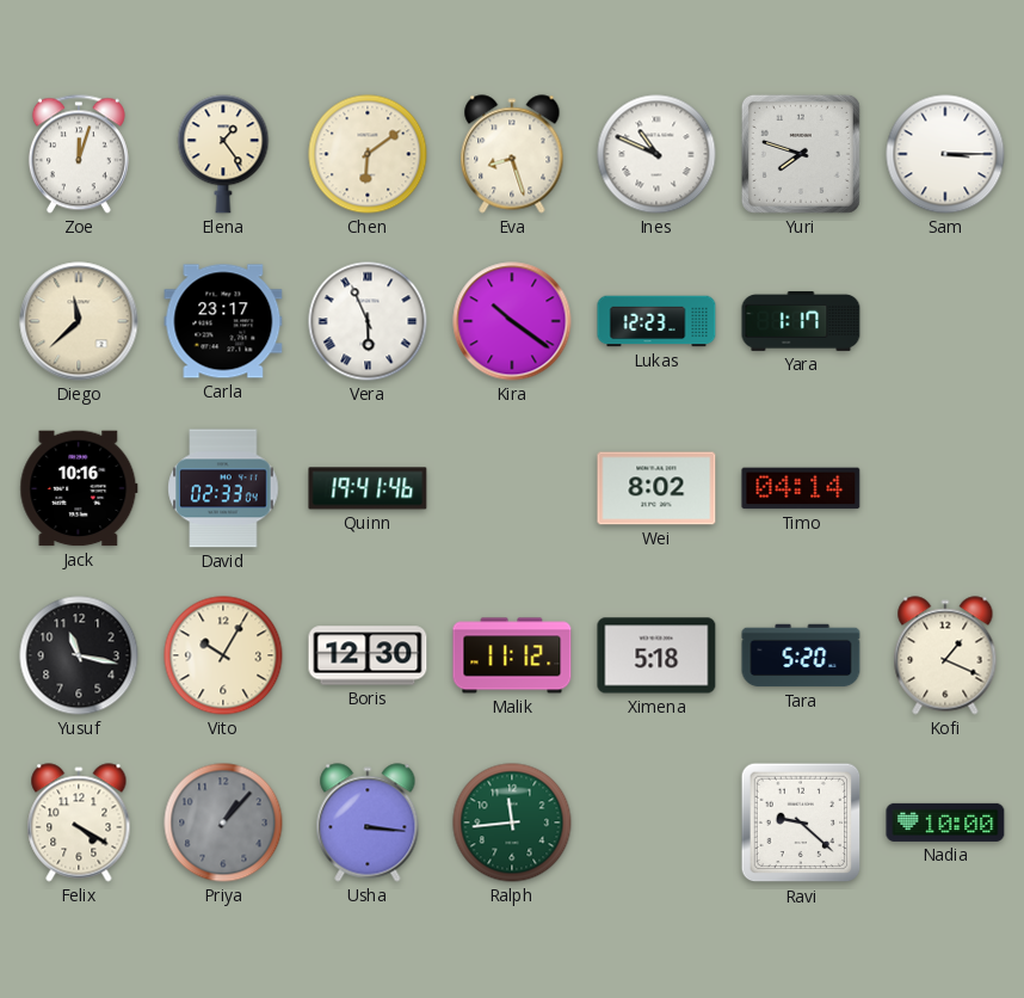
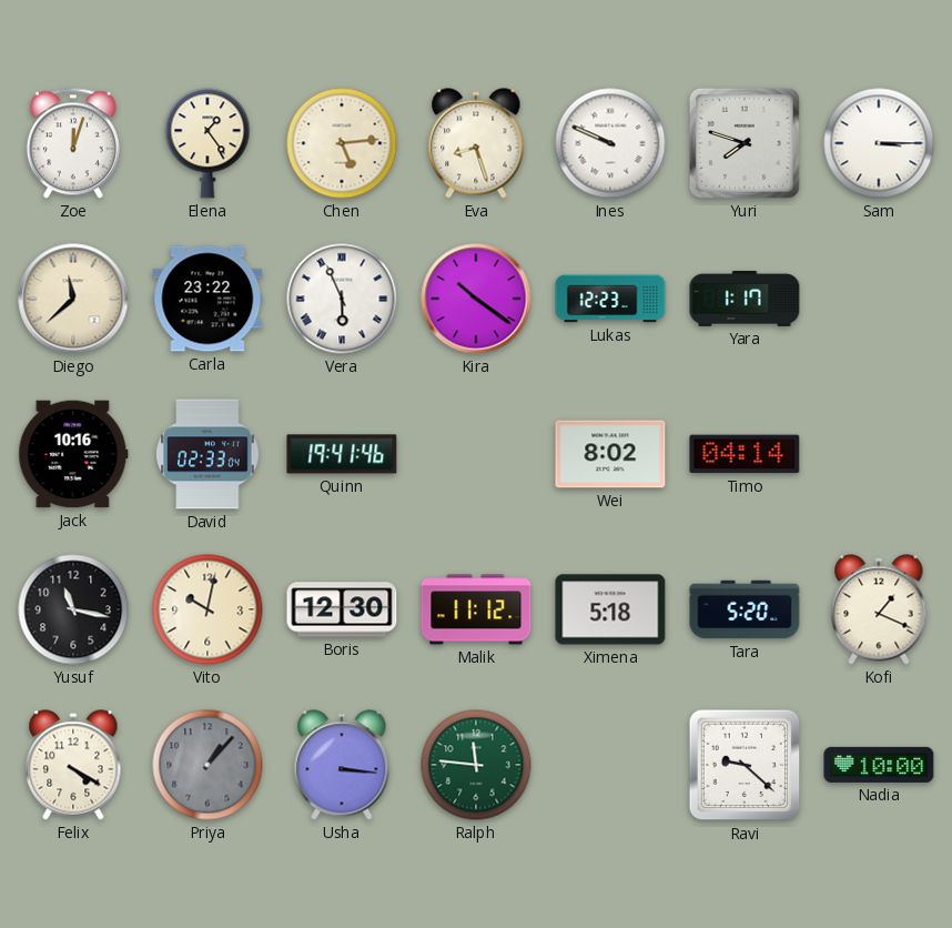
Chen: 6:09 -> 5:14 (342, 143)
Ines: 10:49 -> 9:49 (610, 143)
Carla: 23:17 -> 23:22 (207, 299)
Vito: 10:05 -> 10:02 (207, 609)
Ralph: 11:44 -> 11:46 (476, 765)
